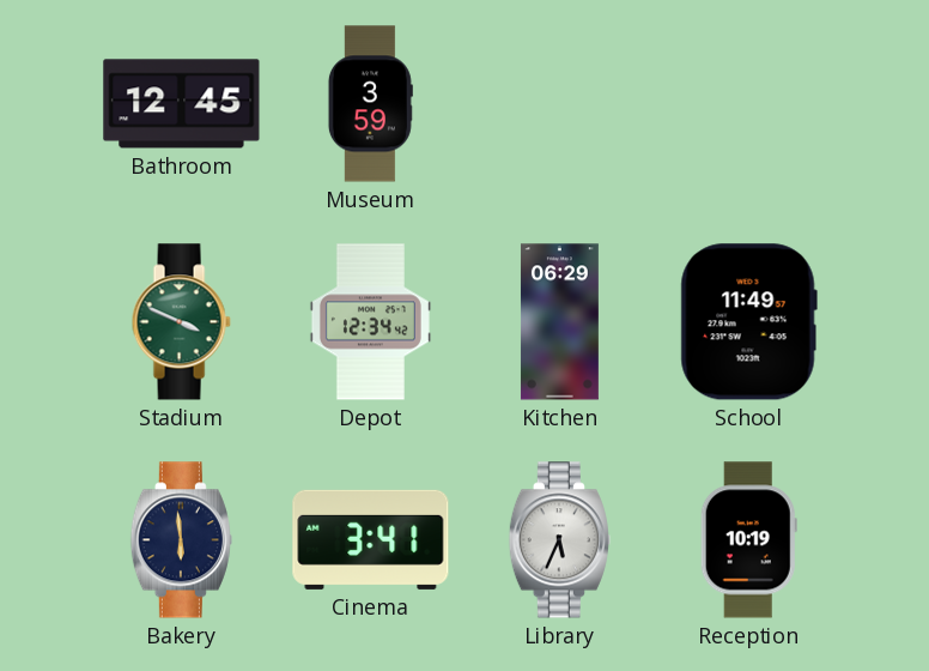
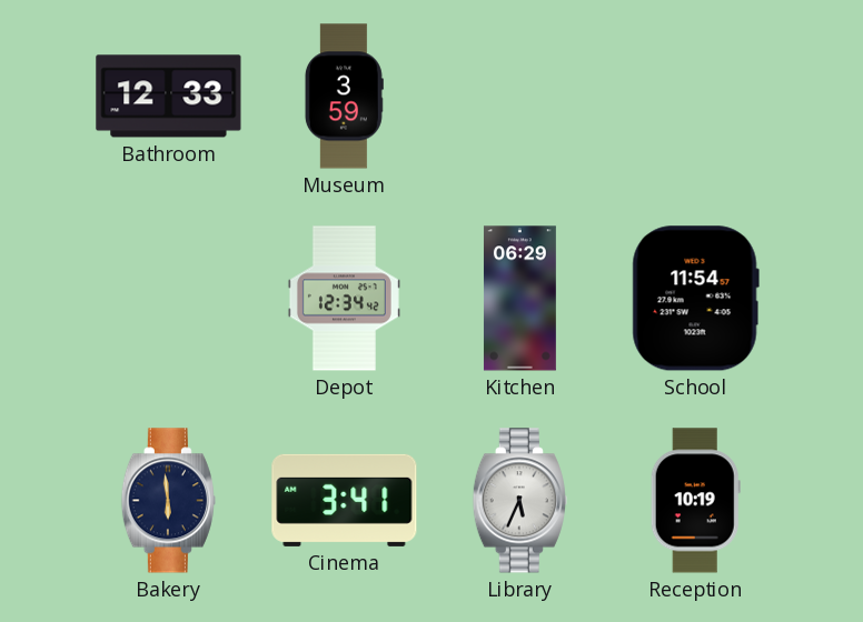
Bathroom: 12:45 -> 12:33 (169, 97)
Stadium: 3:49 -> none (181, 322)
School: 11:49 -> 11:54 (695, 299)
